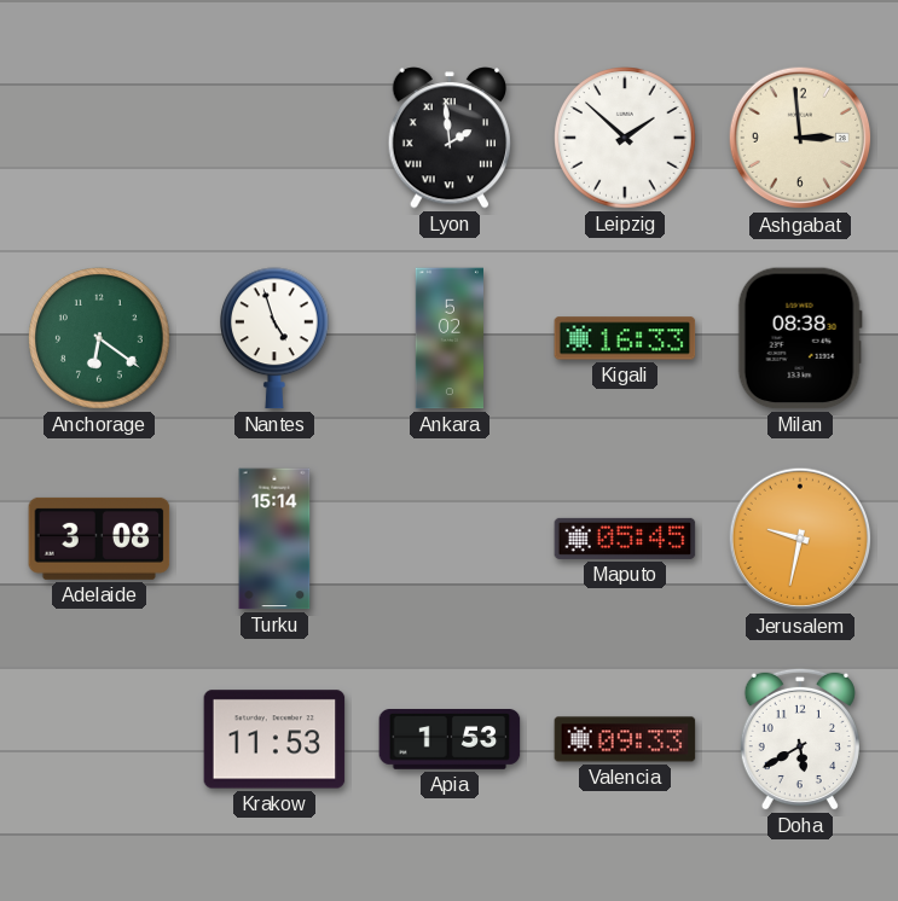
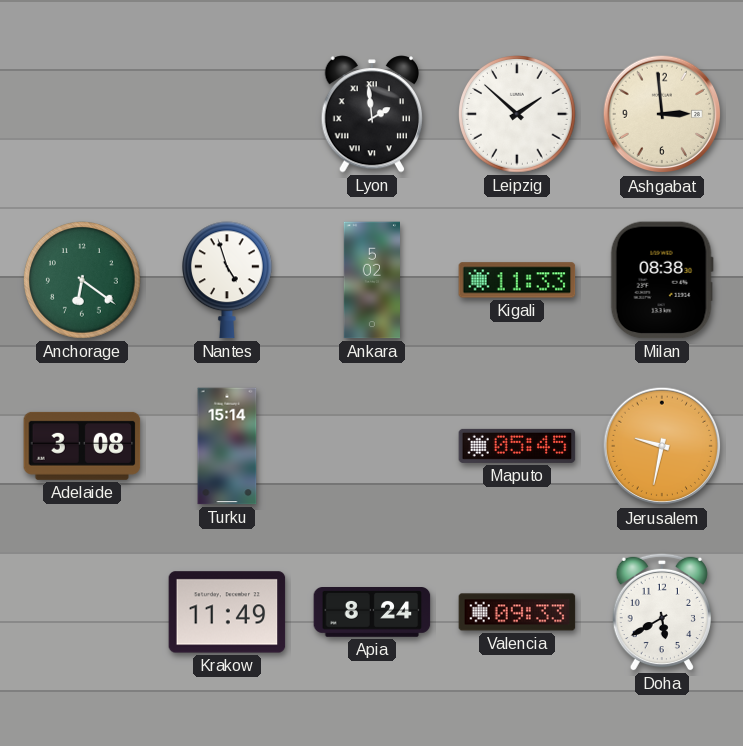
Kigali: 16:33 -> 11:33 (517, 280)
Krakow: 11:53 -> 11:49 (227, 612)
Apia: 1:53 -> 8:24 (372, 613)
